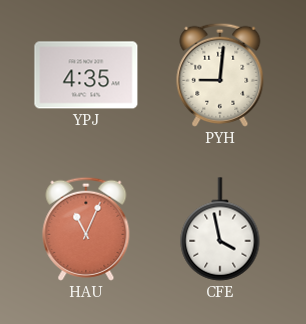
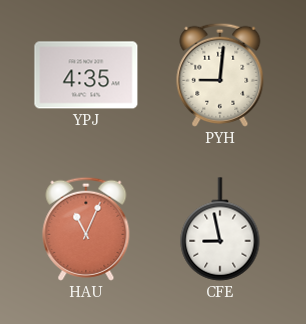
CFE: 3:58 -> 8:58 (220, 229)
